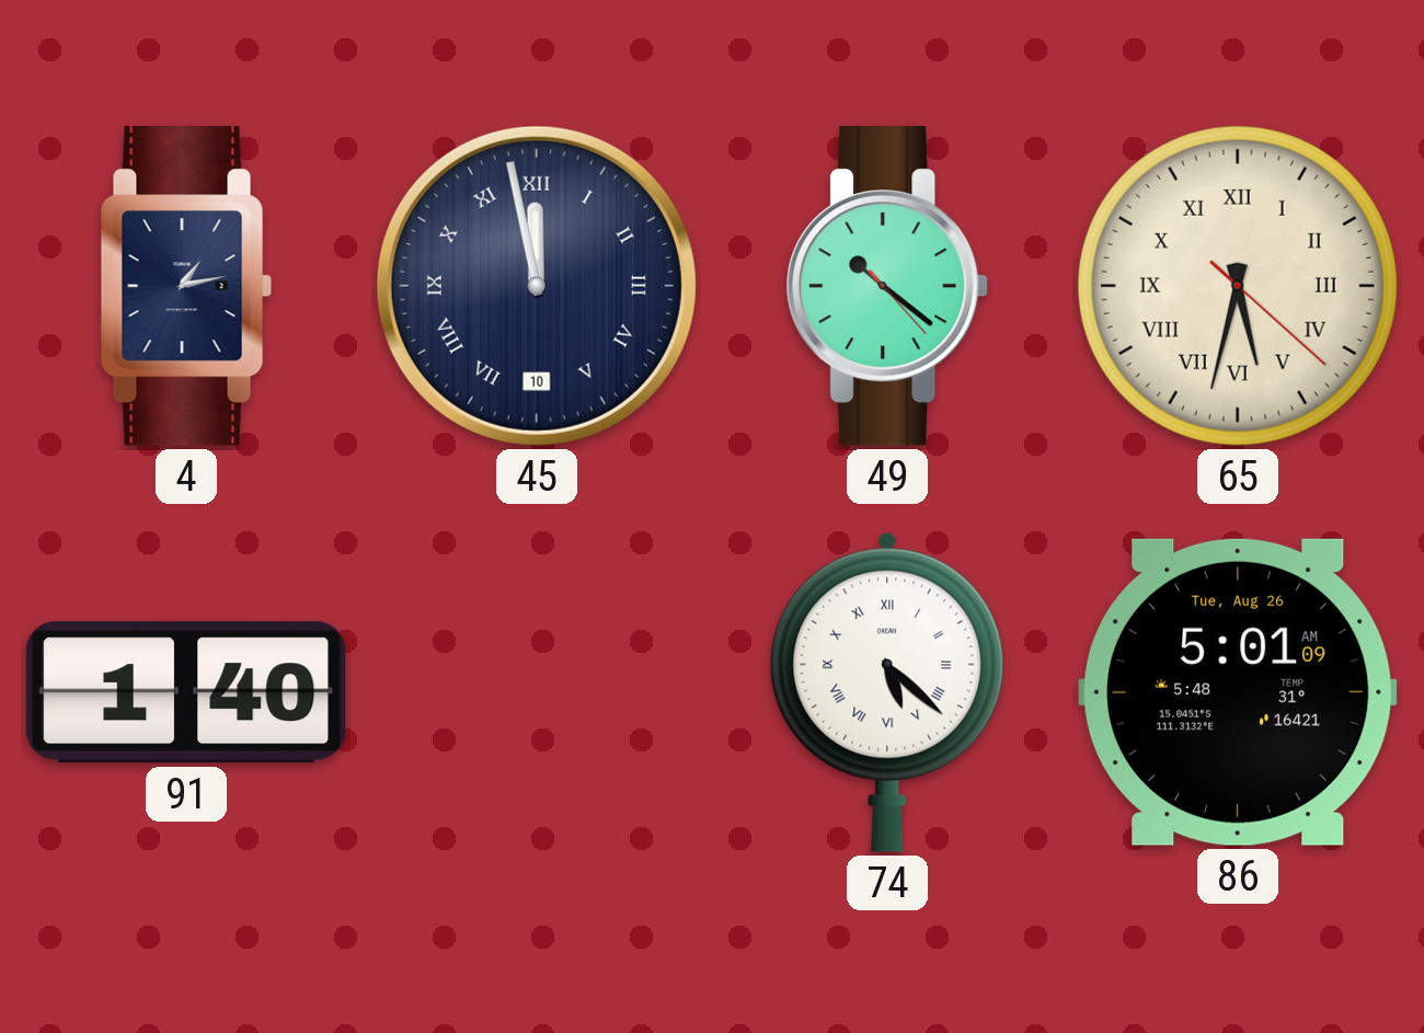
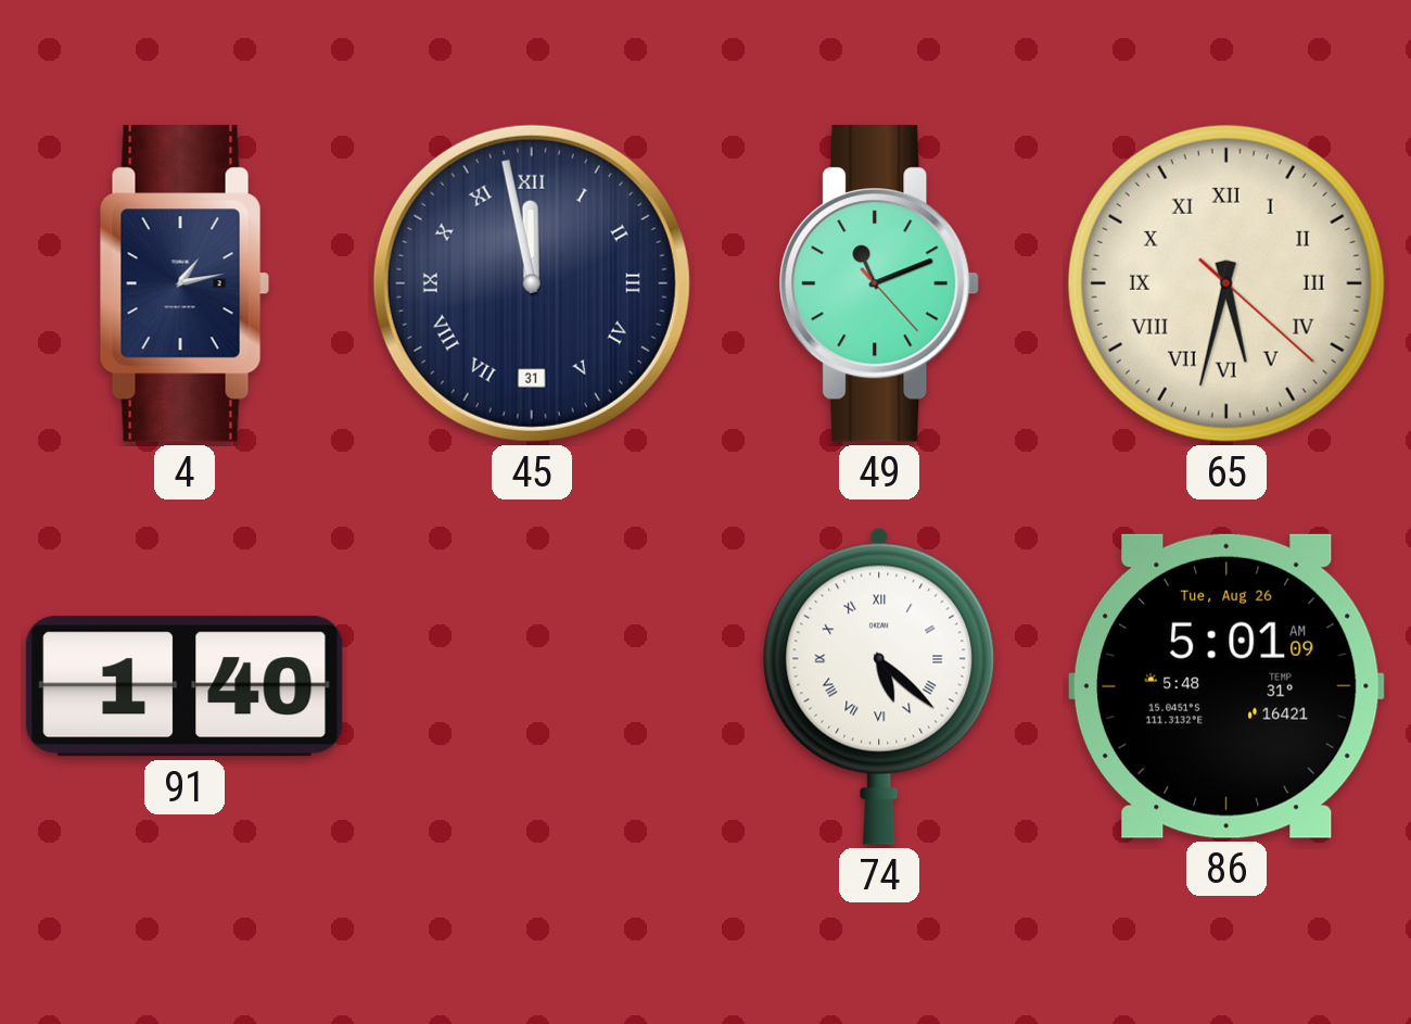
45 date: 10 -> 31 (532, 283)
49: 10:21 -> 11:11 (879, 285)
